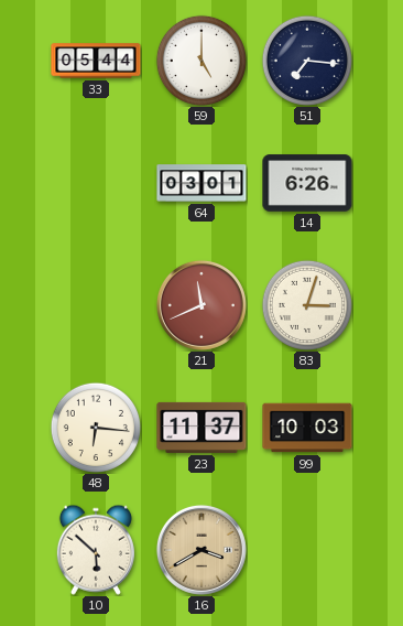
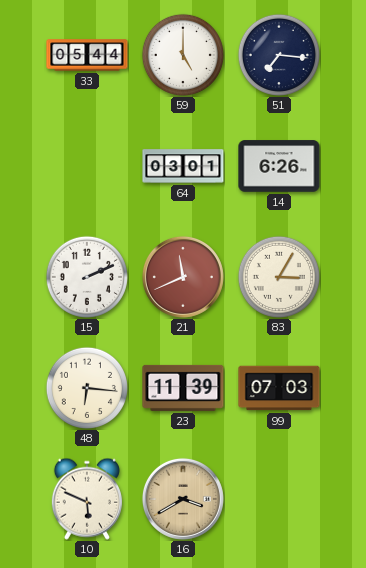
15: none -> 2:11 (87, 277)
83: 3:03 -> 3:05 (279, 277)
23: 11:37 -> 11:39 (183, 388)
99: 10:03 -> 07:03 (279, 388)
10: 5:52 -> 5:49 (87, 499)
